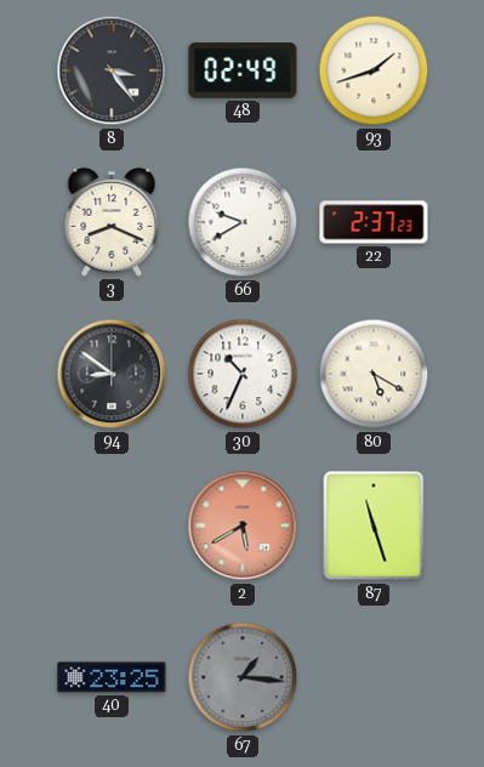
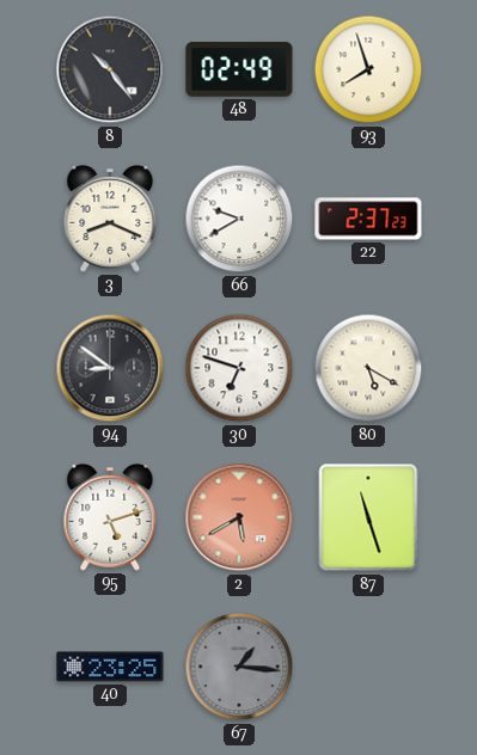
8: 3:24 -> 10:24 (110, 69)
93: 1:42 -> 7:57 (368, 69)
30: 10:34 -> 6:48 (239, 368)
95: none -> 5:12 (110, 517)
